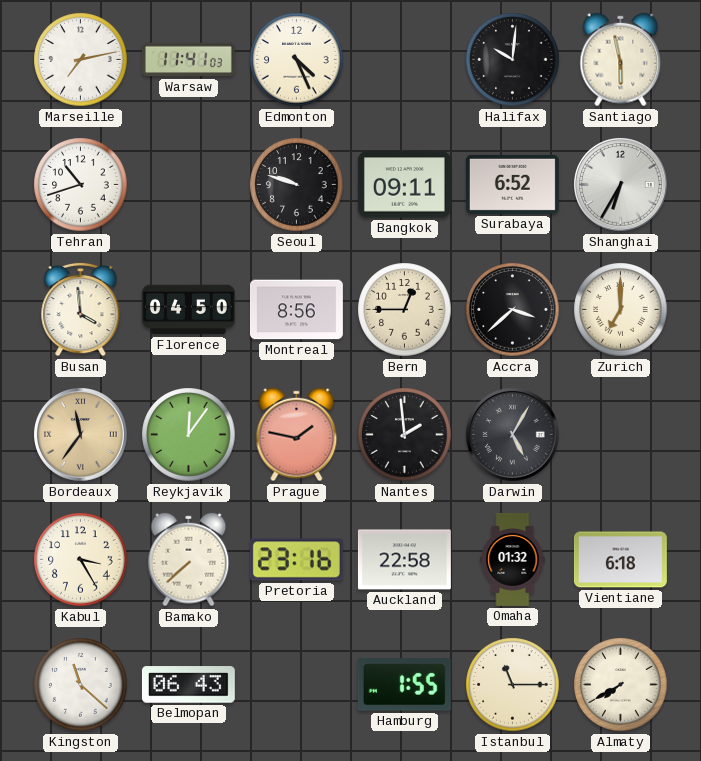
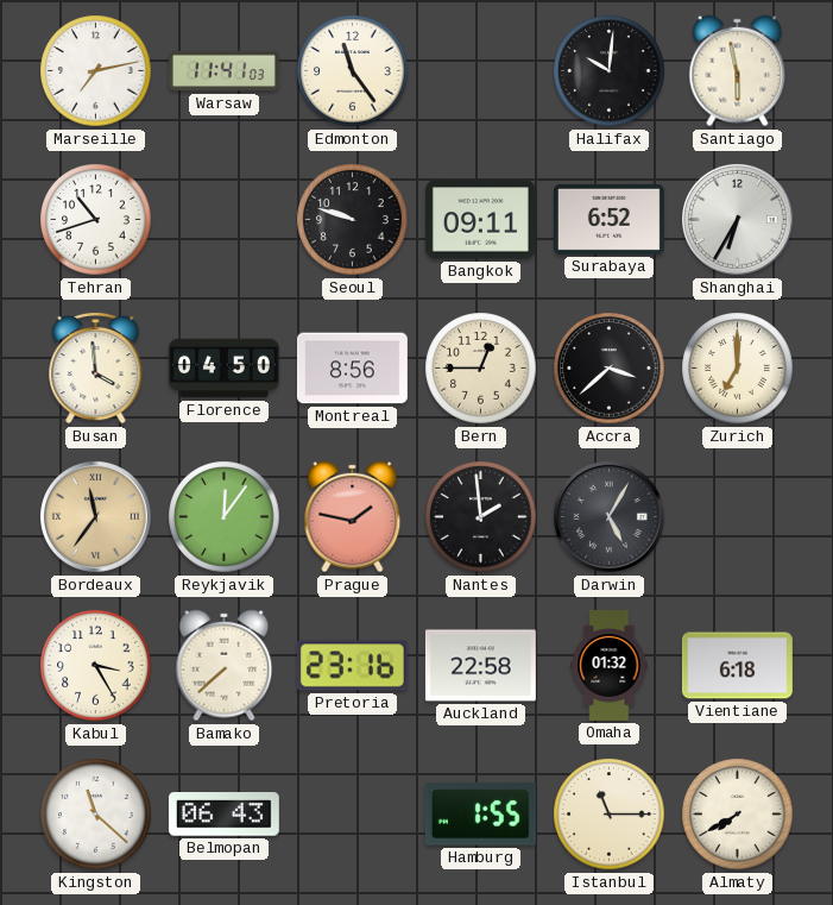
Edmonton: 4:26 -> 11:24 (353, 71)
